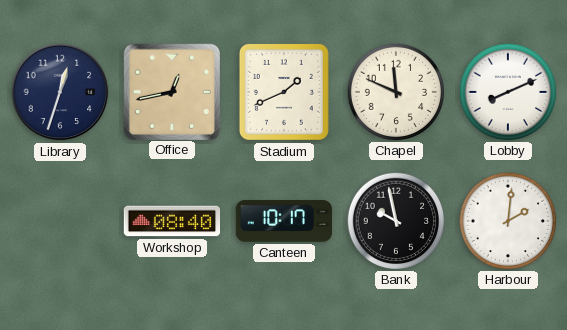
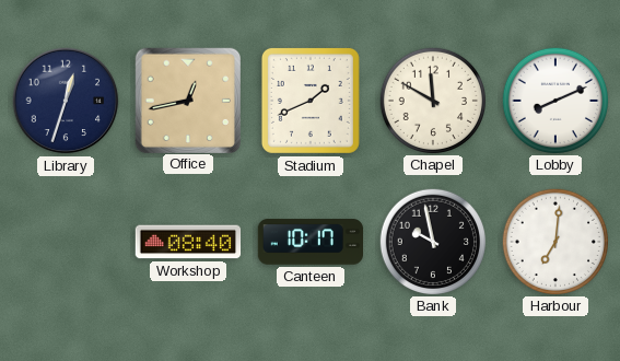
Chapel: 11:49 -> 11:50 (432, 100)
Harbour: 2:01 -> 7:01 (554, 241)
